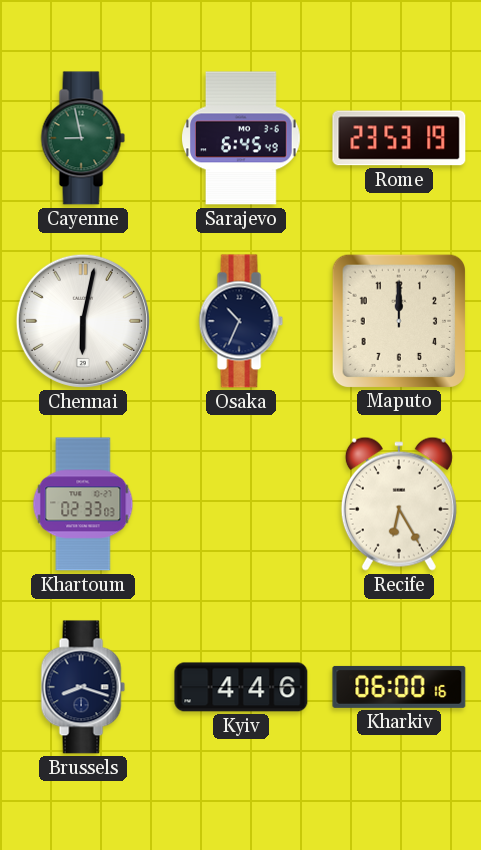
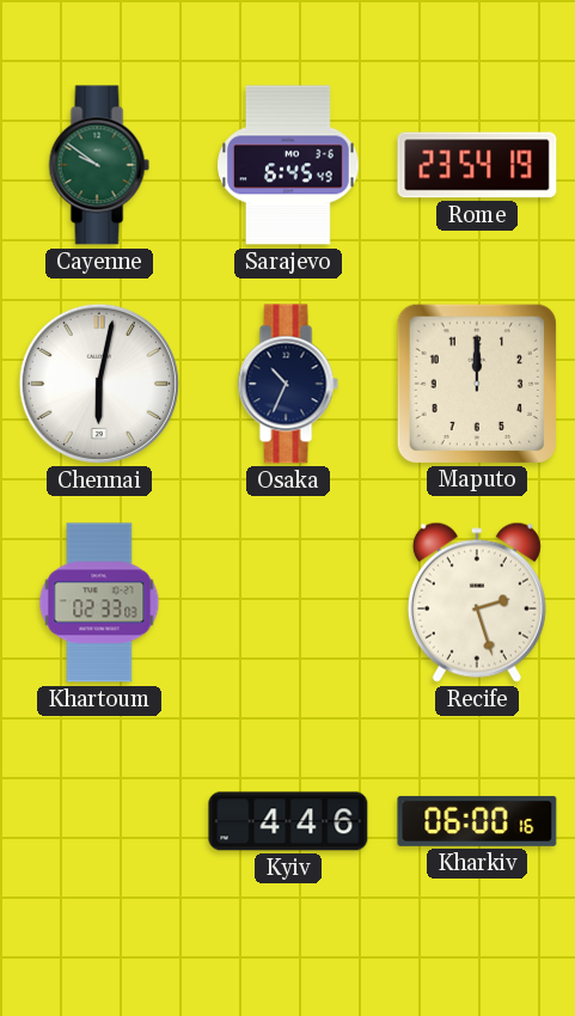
Cayenne: 8:58 -> 9:51 (99, 165)
Rome: 23:53 -> 23:54 (477, 165)
Recife: 6:25 -> 2:27 (477, 602)
Brussels: 8:18 -> none (83, 687)
